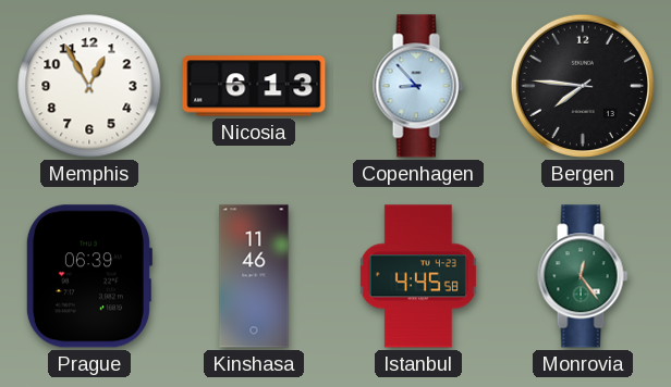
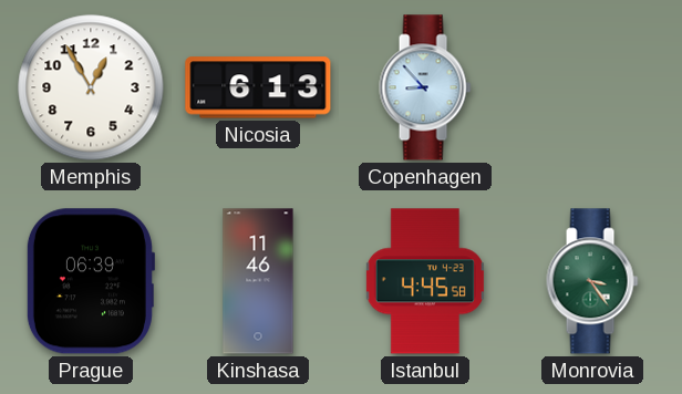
Bergen: 7:46 -> none (583, 86)
Monrovia: 12:24 -> 3:24 (592, 281)
